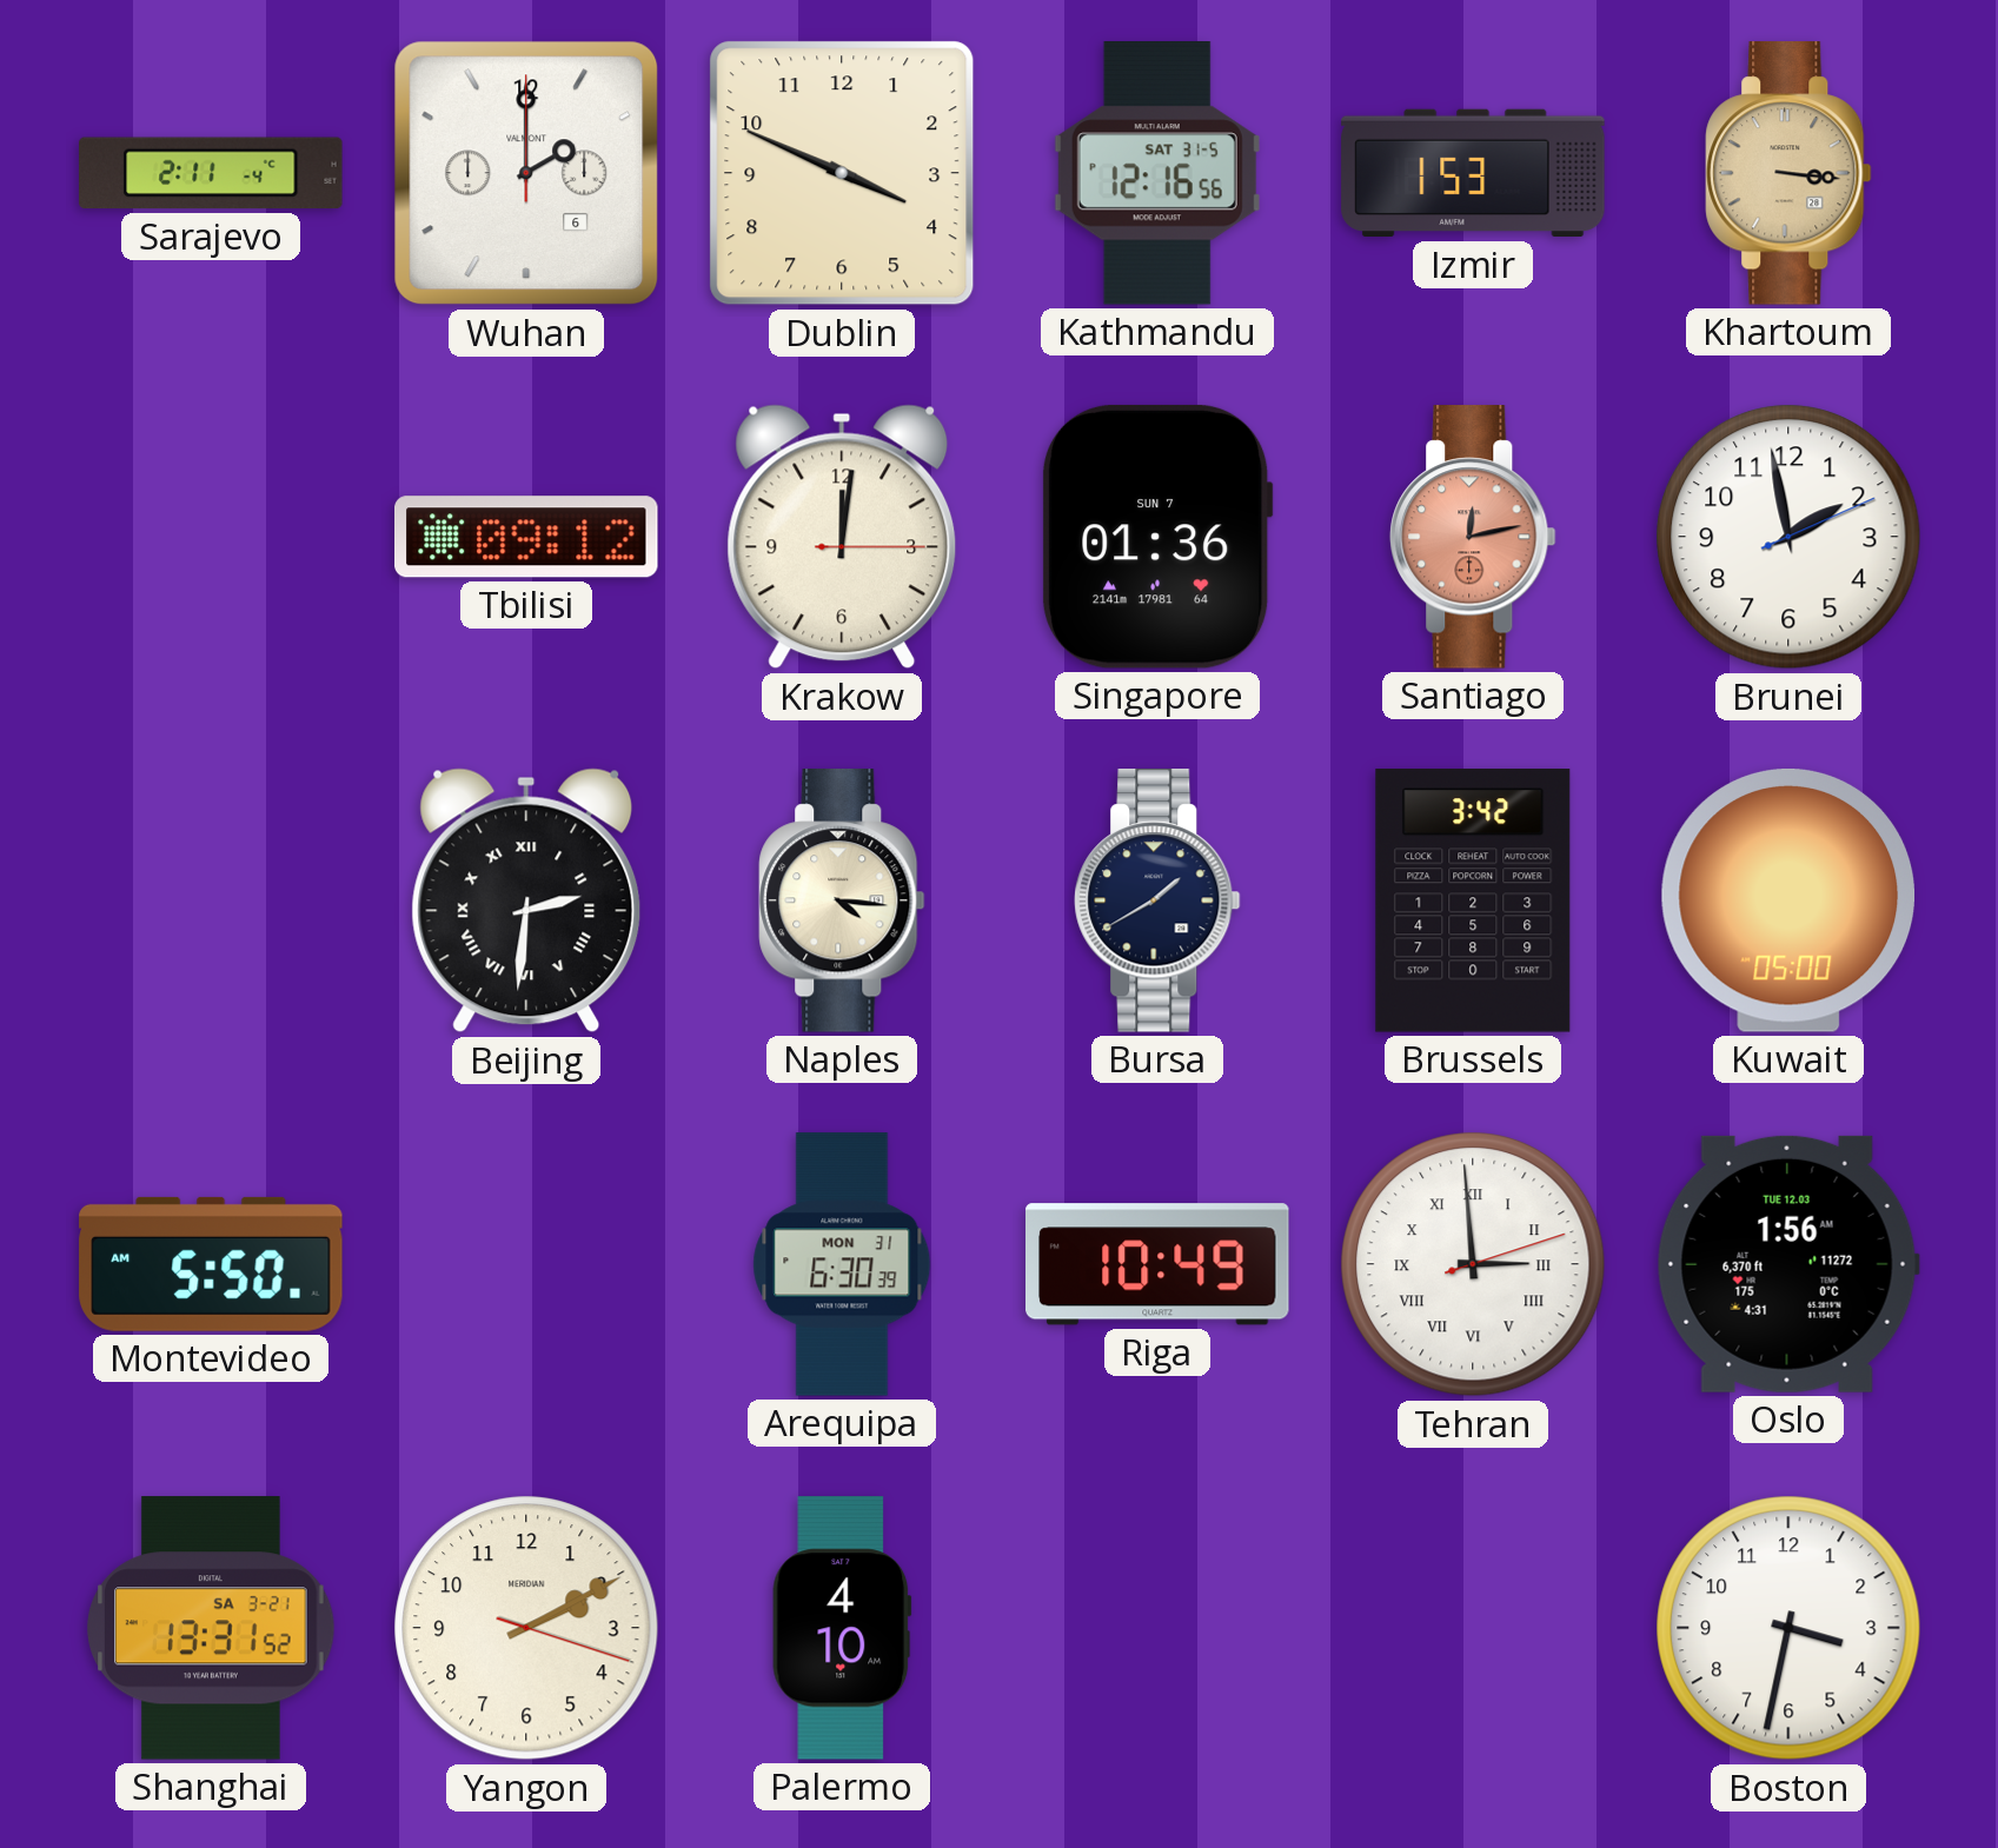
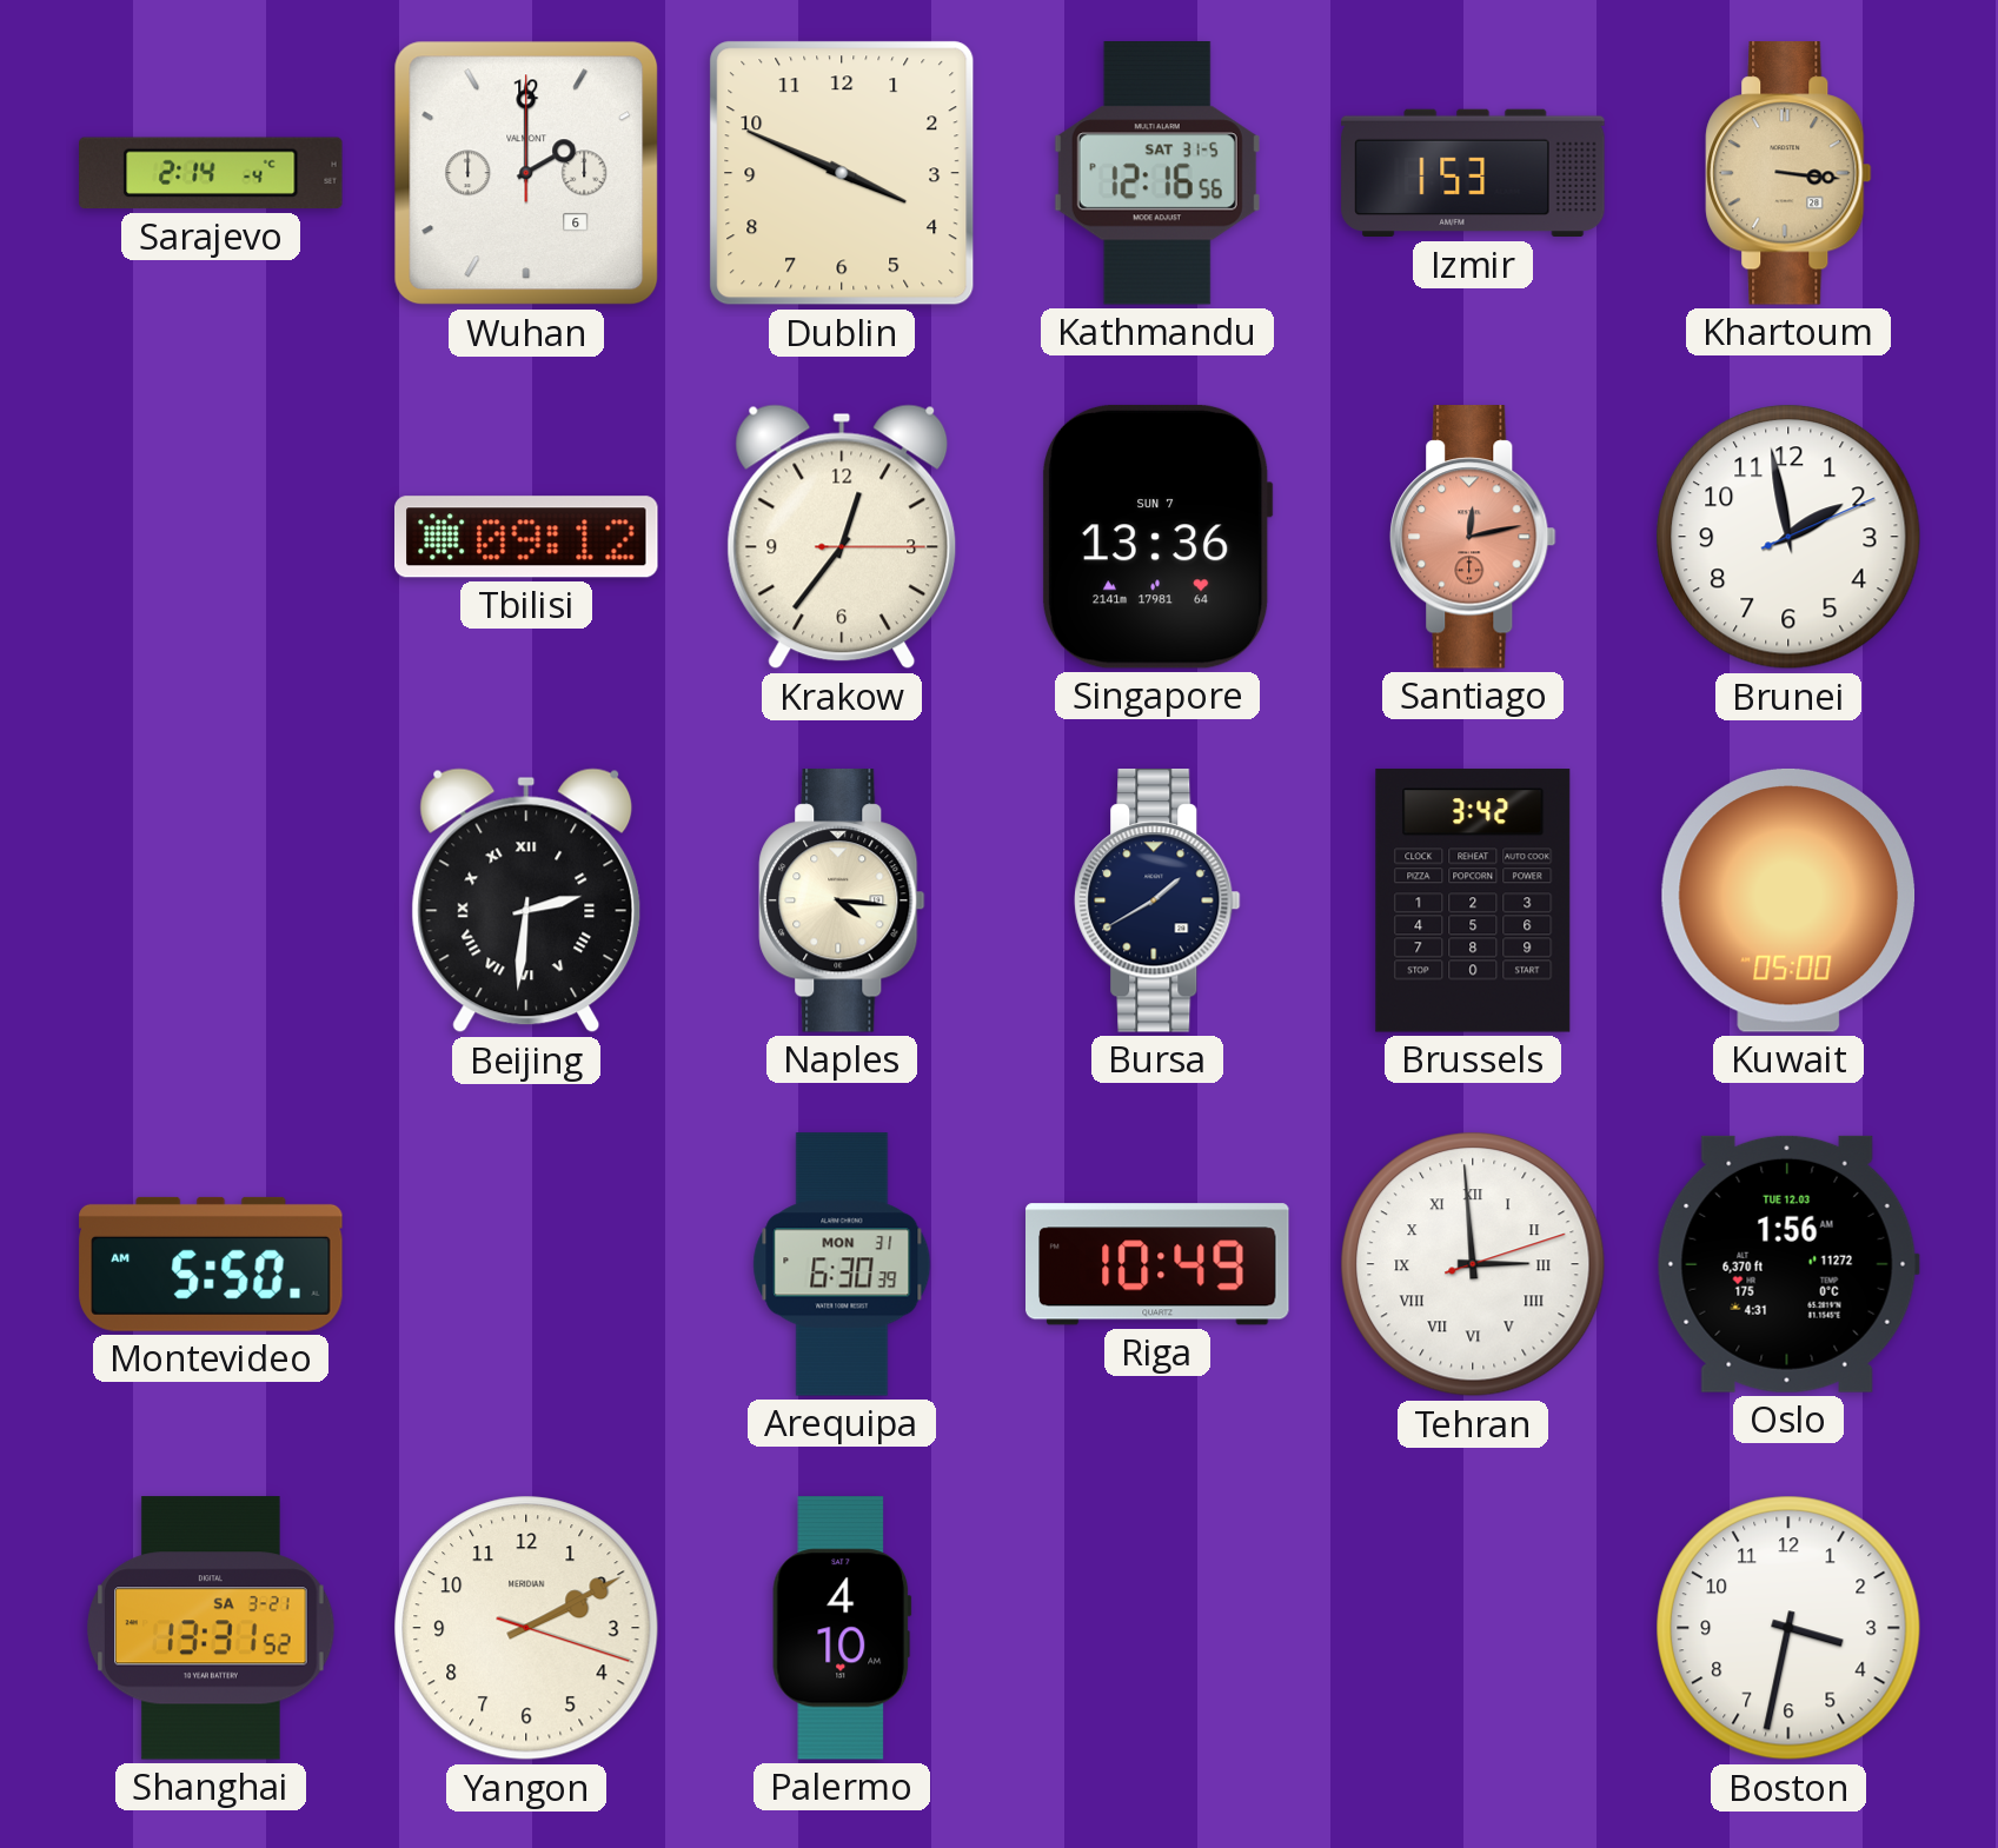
Sarajevo: 2:11 -> 2:14 (211, 173)
Krakow: 12:01 -> 12:36 (842, 537)
Singapore: 01:36 -> 13:36 (1157, 537)
